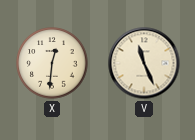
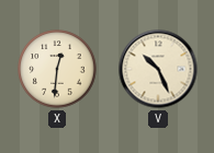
V: 11:26 -> 10:26 (158, 69)
